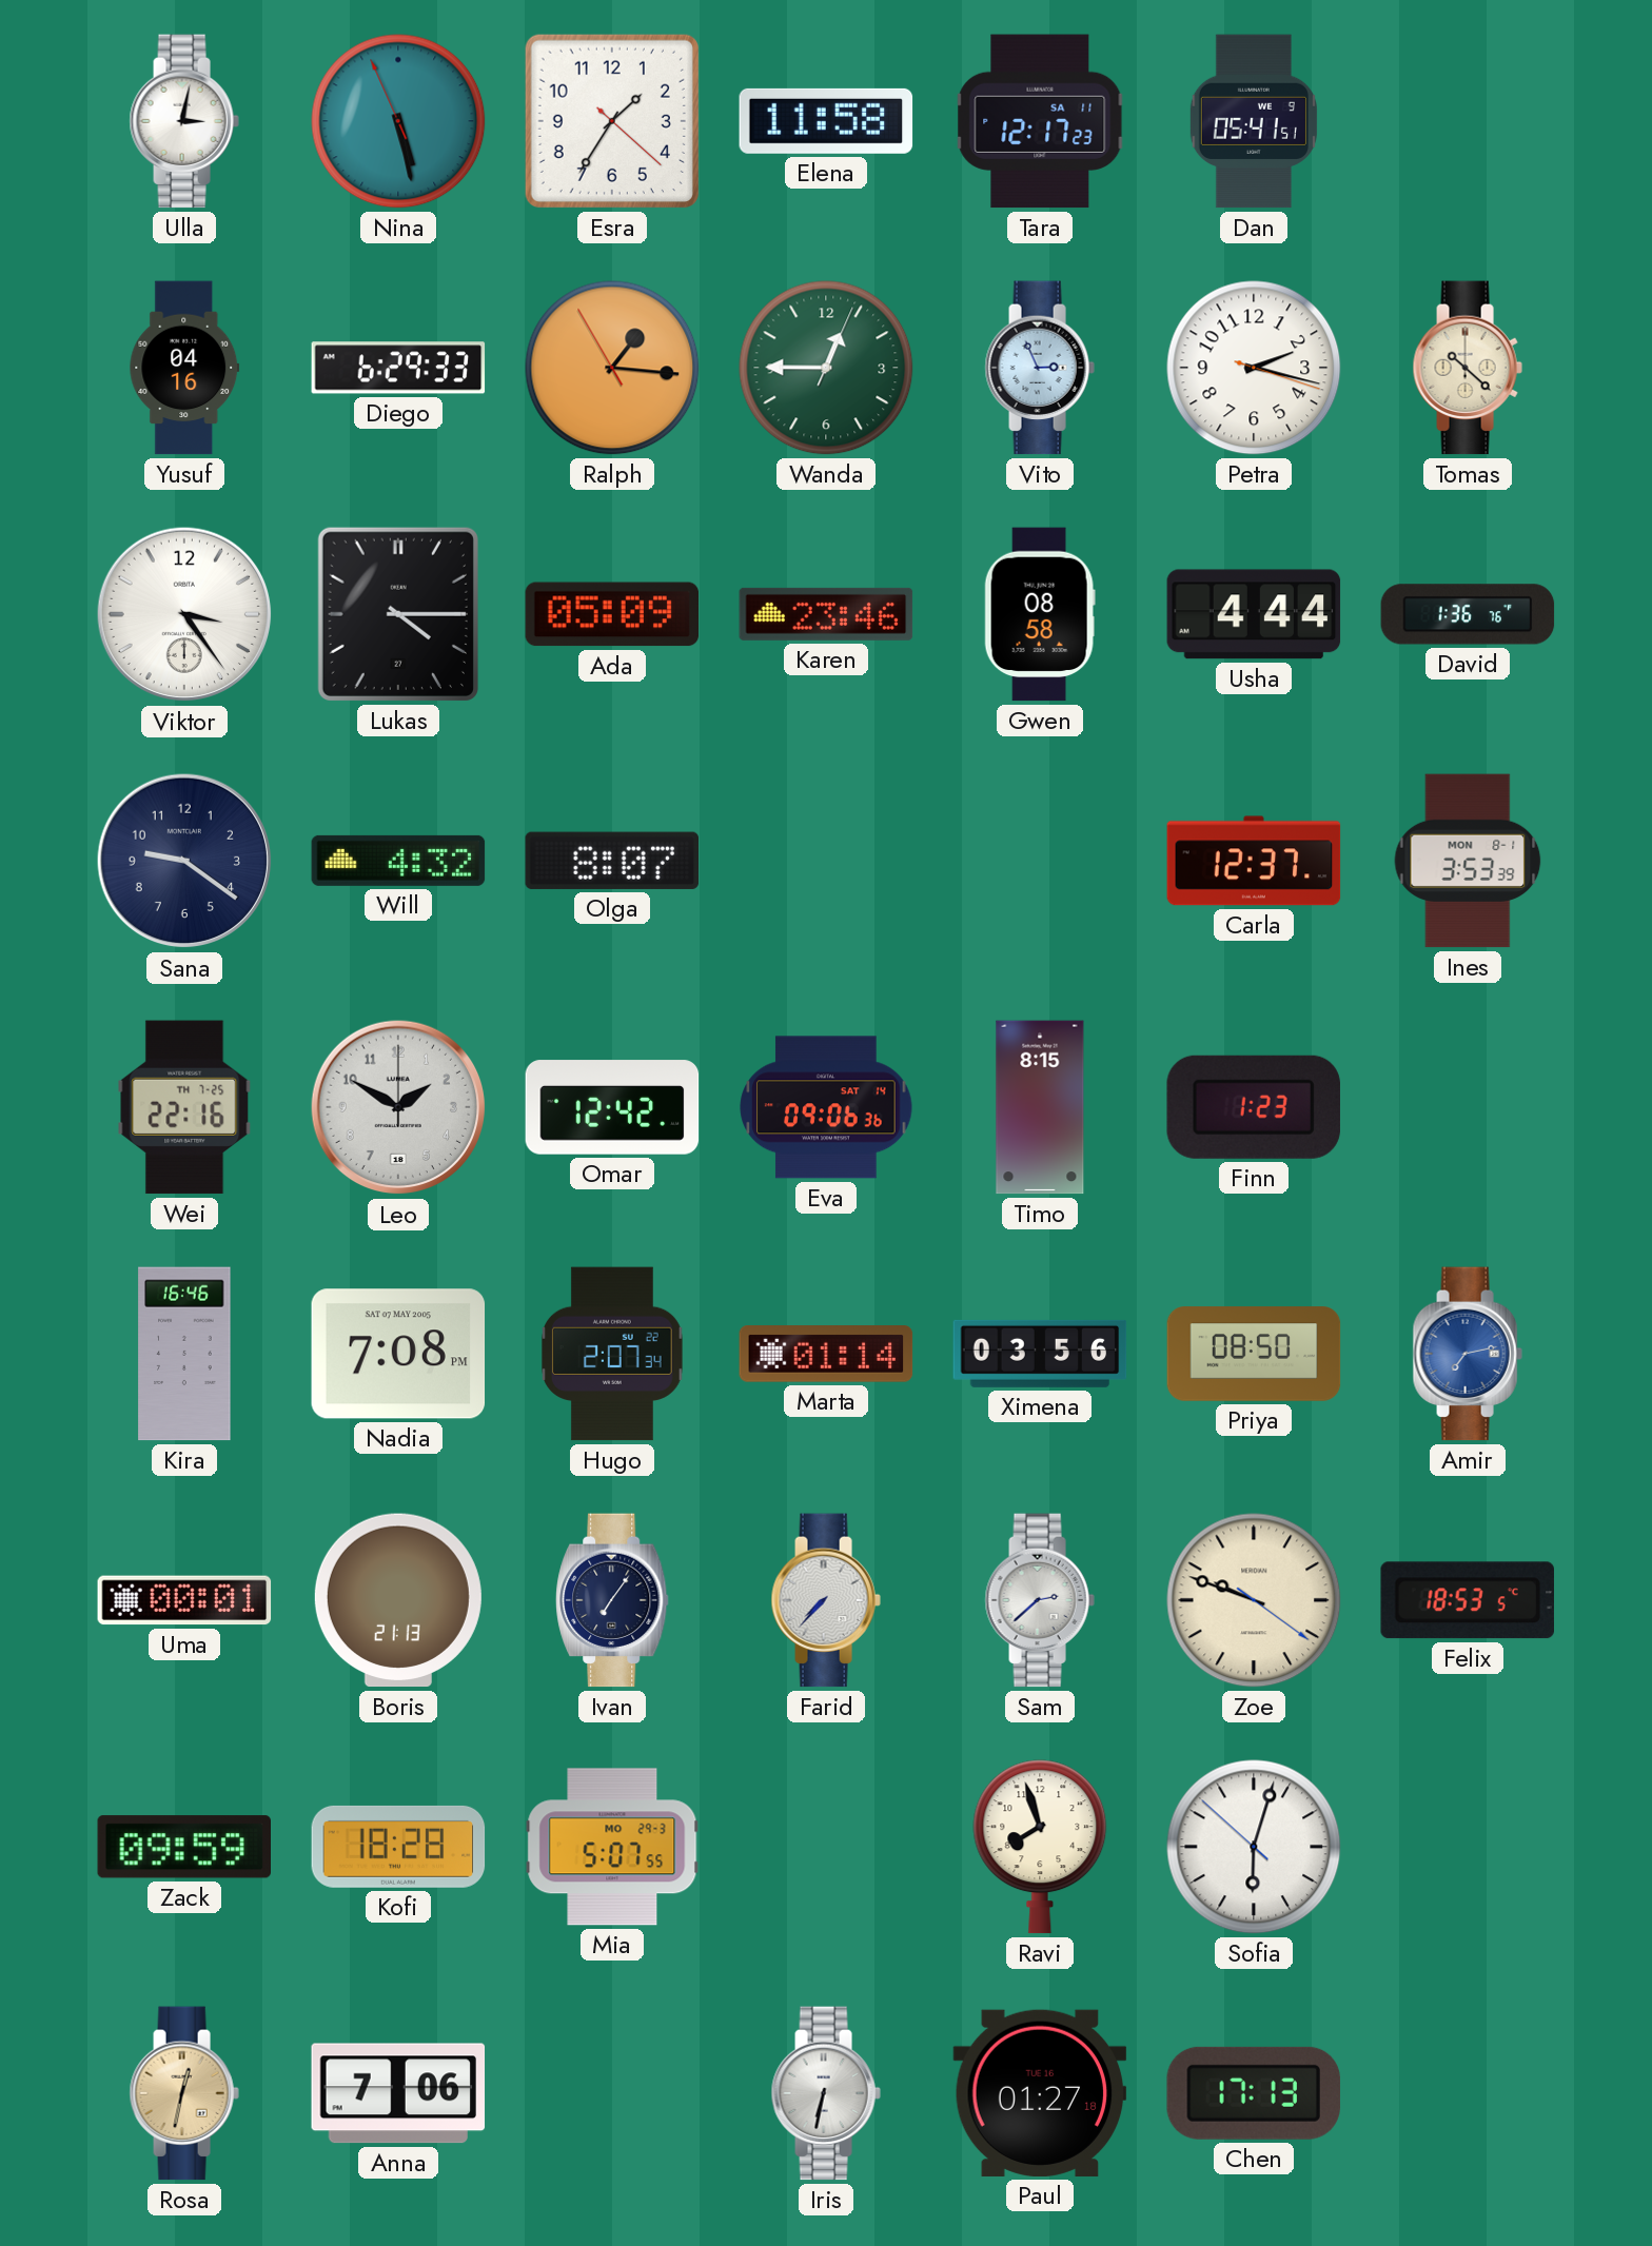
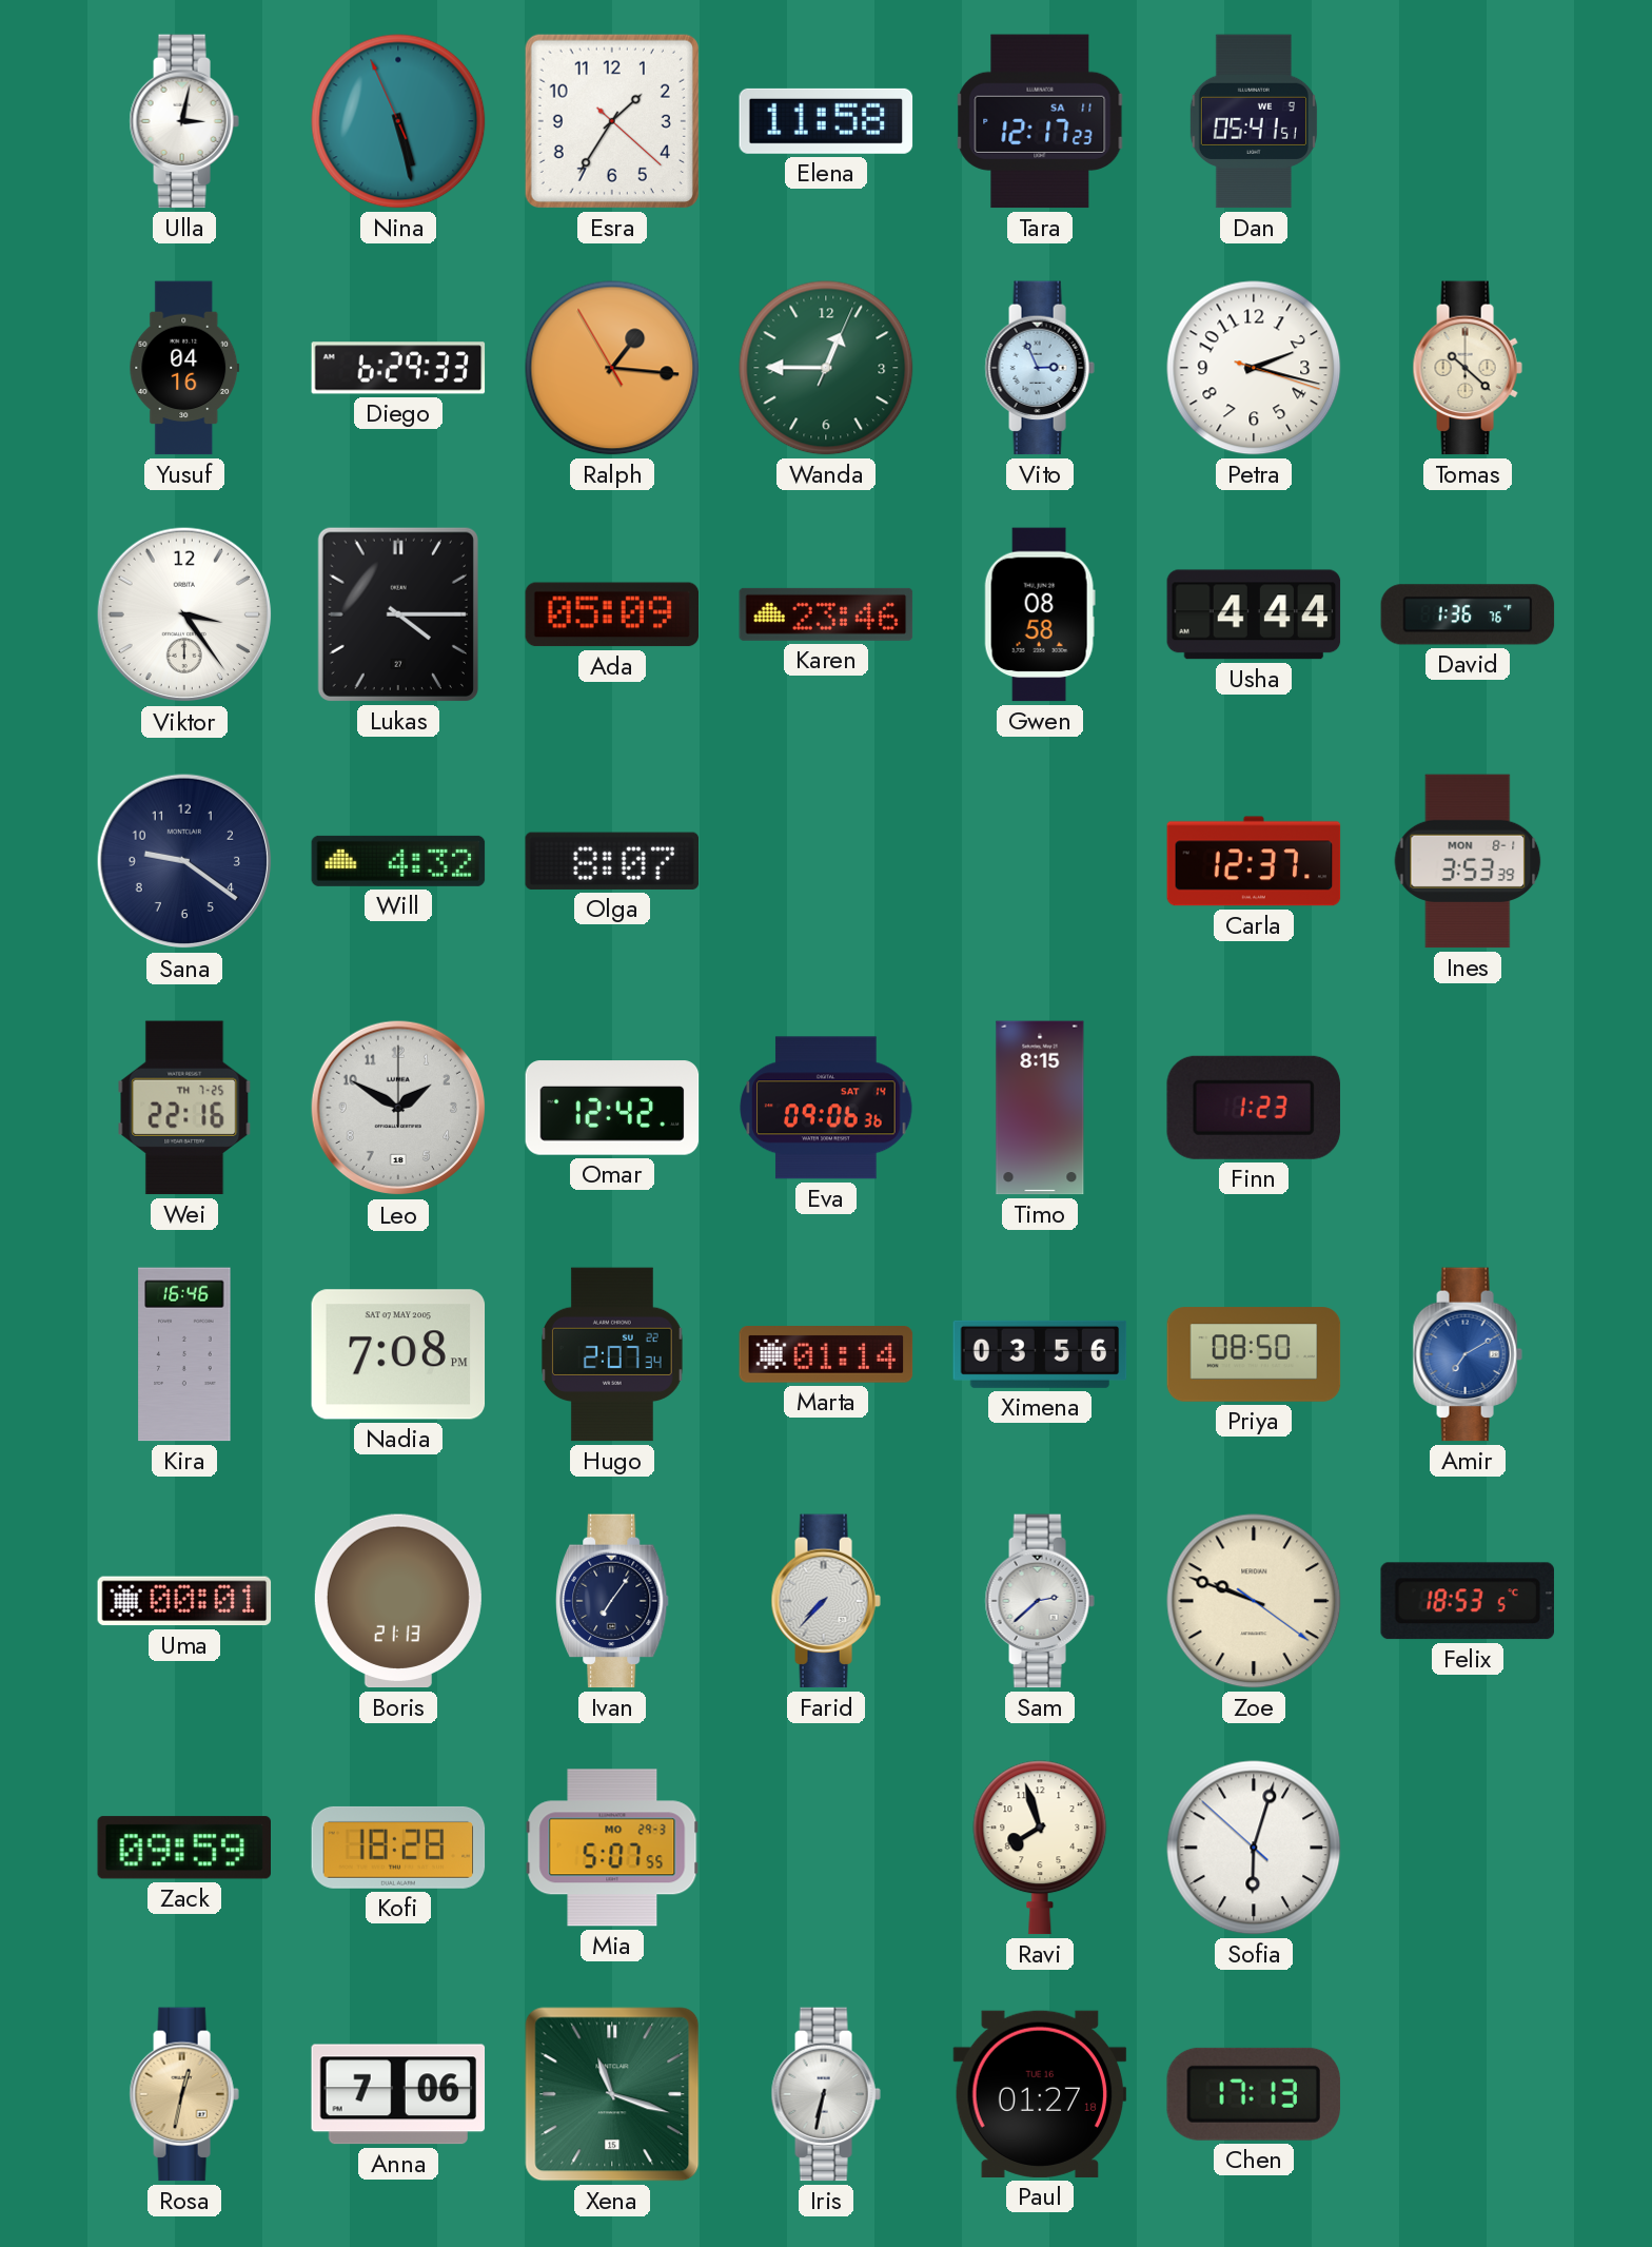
Amir: 7:13 -> 7:10 (1468, 1354)
Xena: none -> 11:18 (612, 2094)
